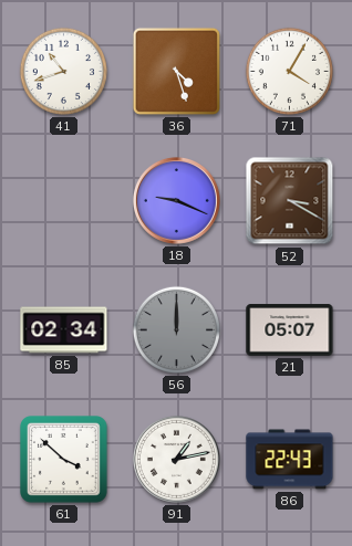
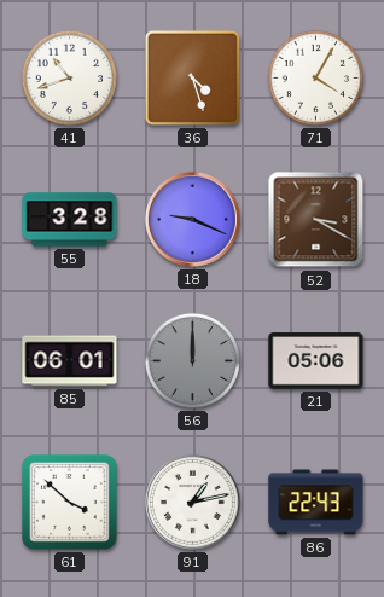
55: none -> 3:28 (70, 220)
85: 02:34 -> 06:01 (70, 361)
21: 05:07 -> 05:06 (316, 361)
